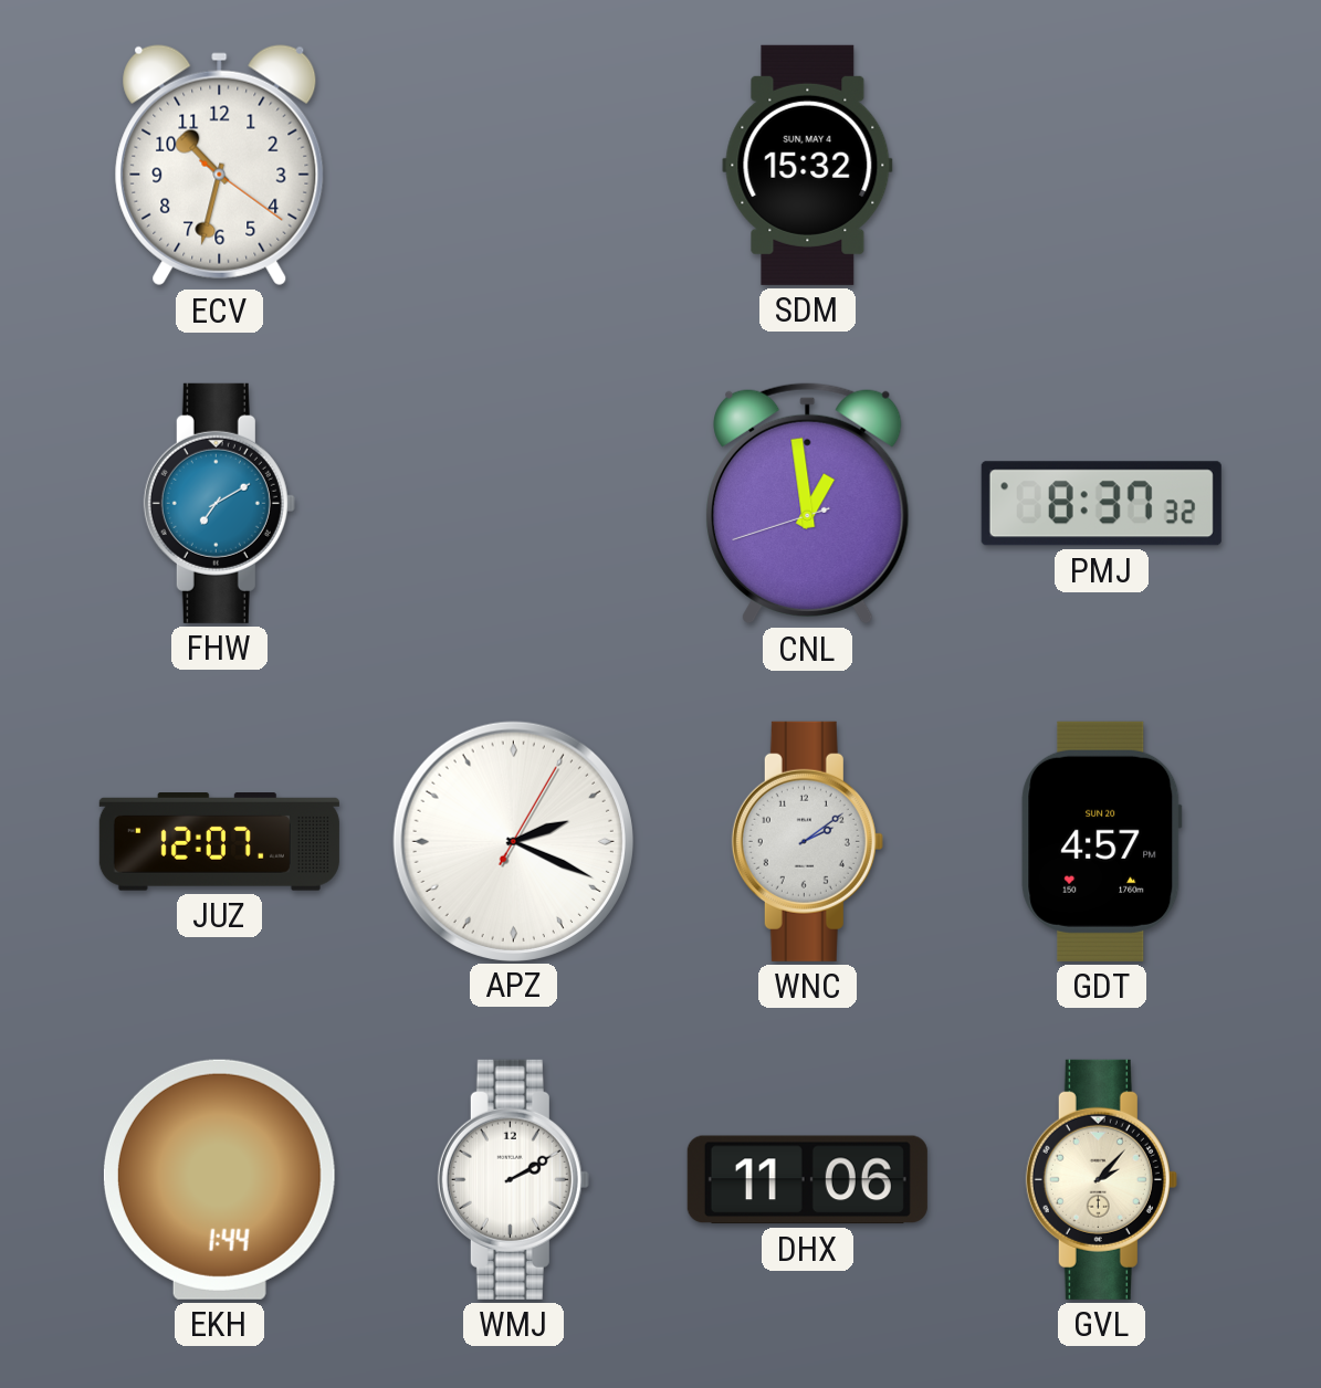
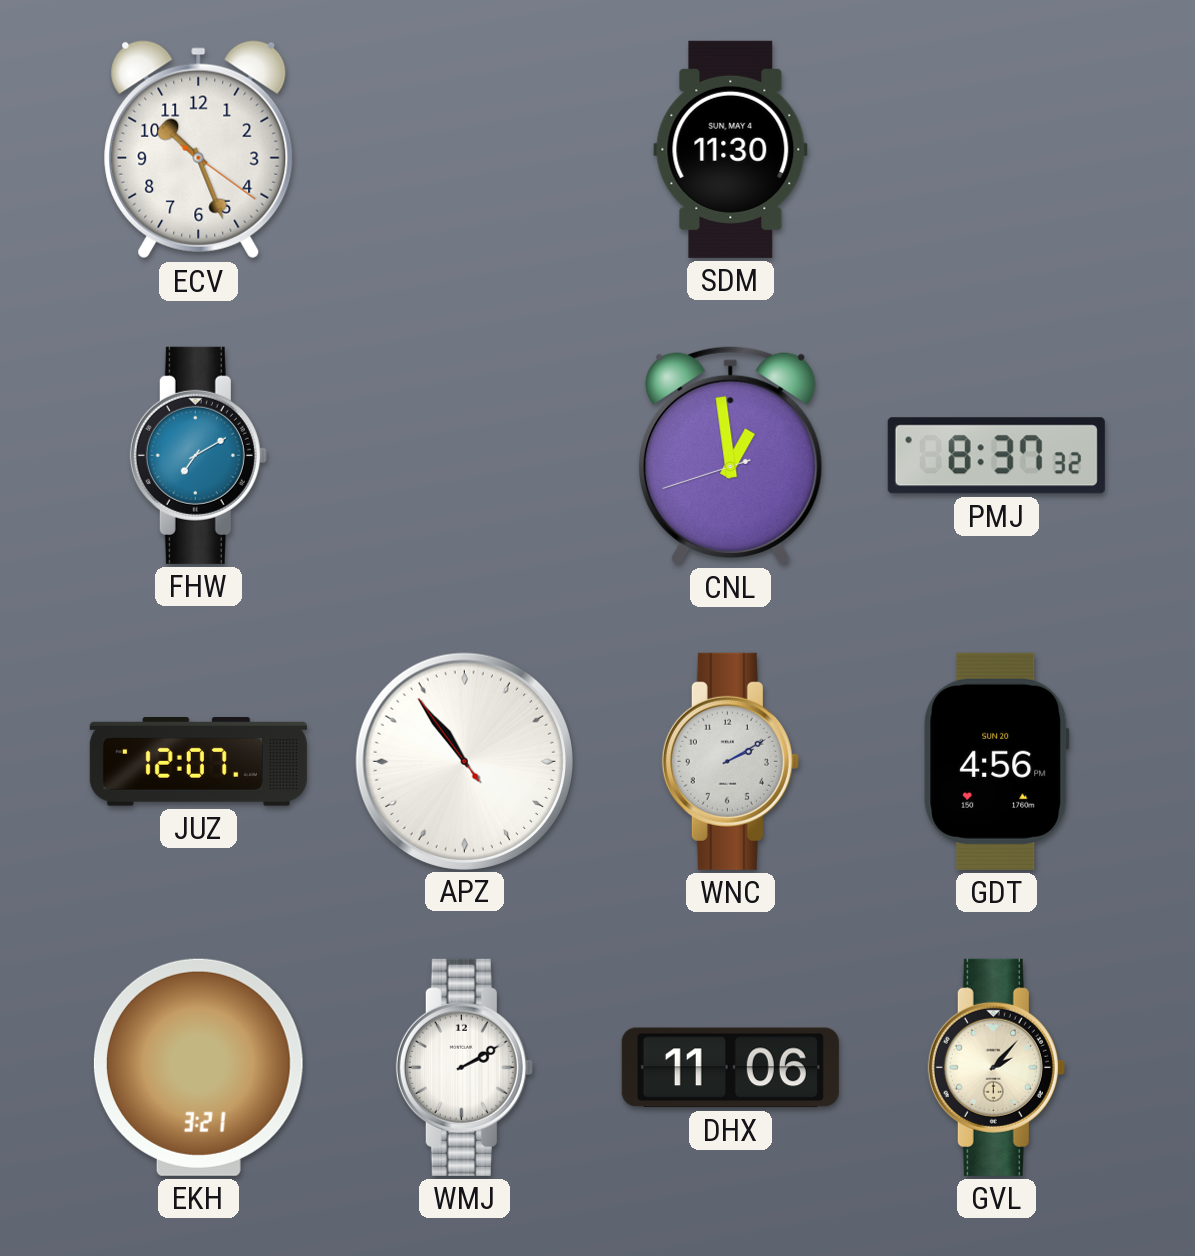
ECV: 10:32 -> 10:26 (199, 150)
SDM: 15:32 -> 11:30 (731, 149)
APZ: 2:19 -> 10:53 (464, 761)
WNC: 2:09 -> 2:10 (730, 761)
GDT: 4:57 -> 4:56 (997, 761)
EKH: 1:44 -> 3:21 (198, 1067)
